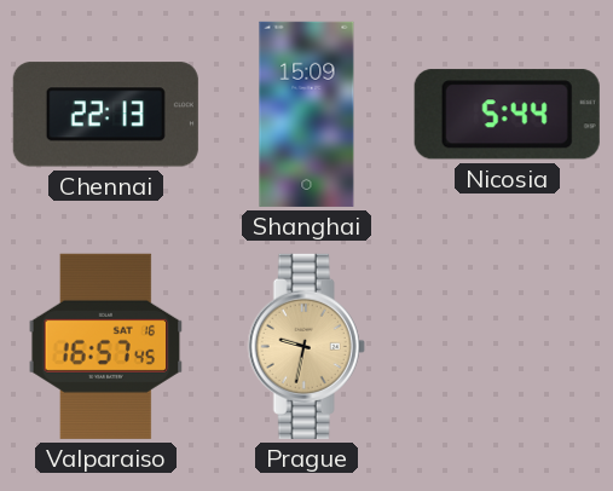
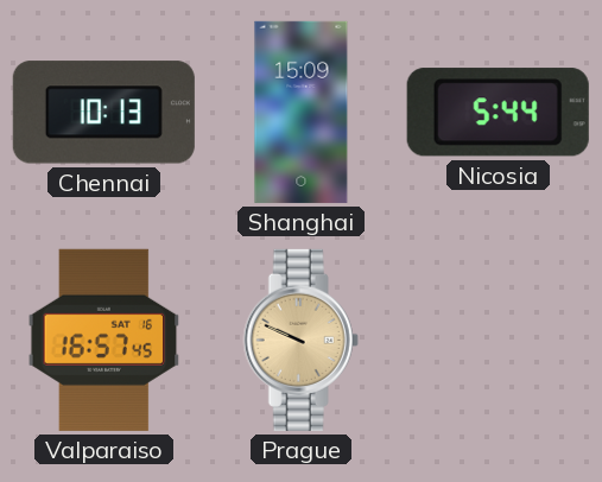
Chennai: 22:13 -> 10:13 (103, 113)
Prague: 9:32 -> 9:49 (300, 340)
